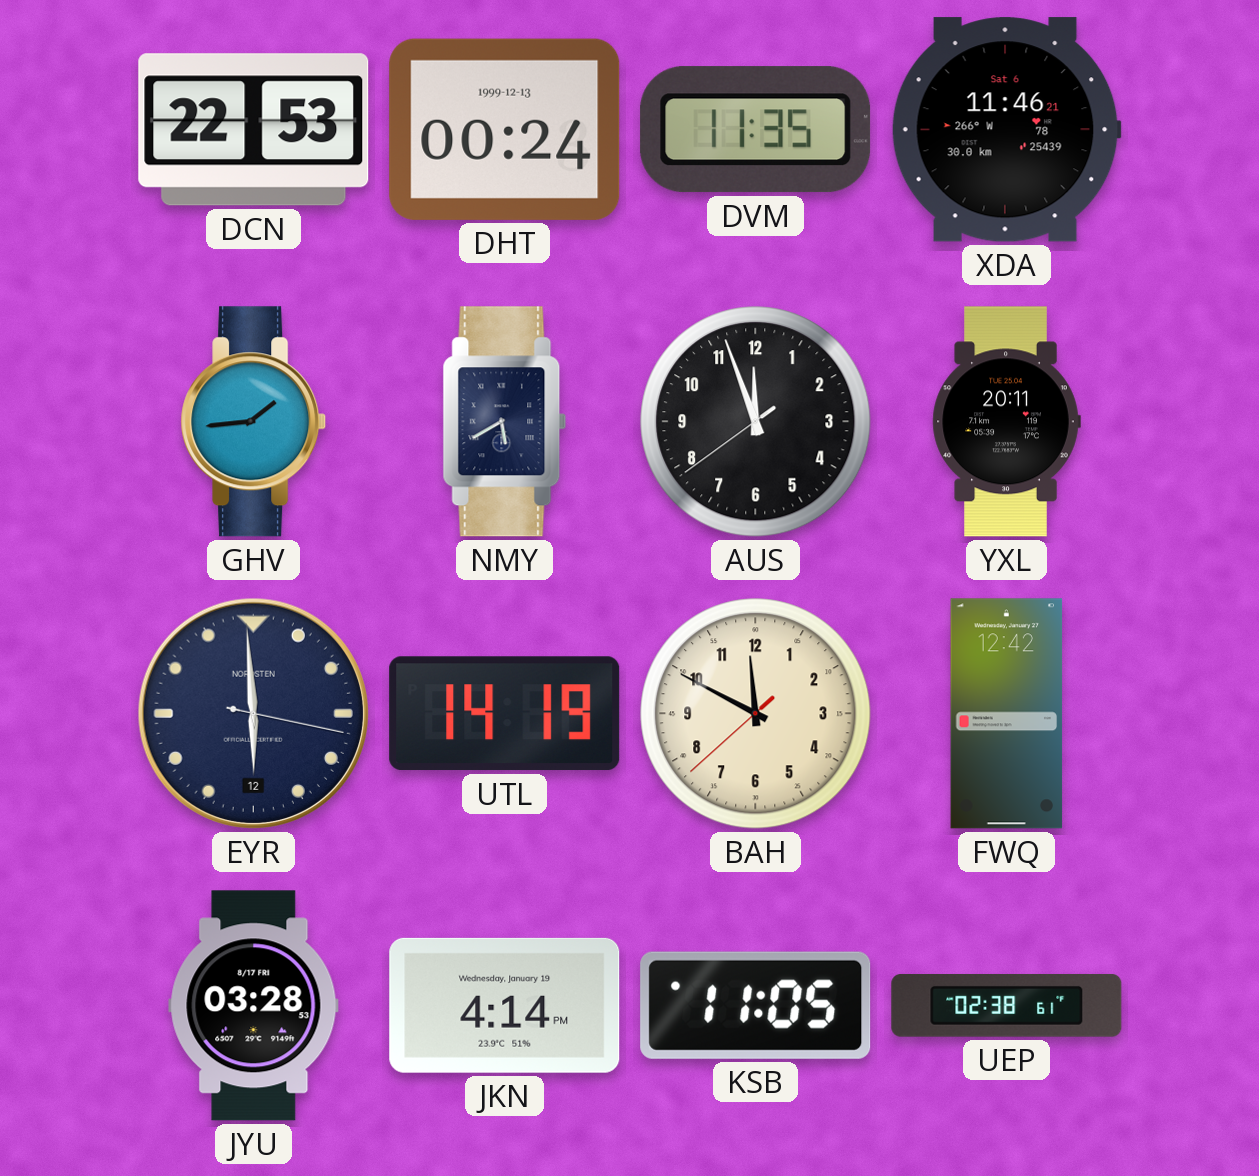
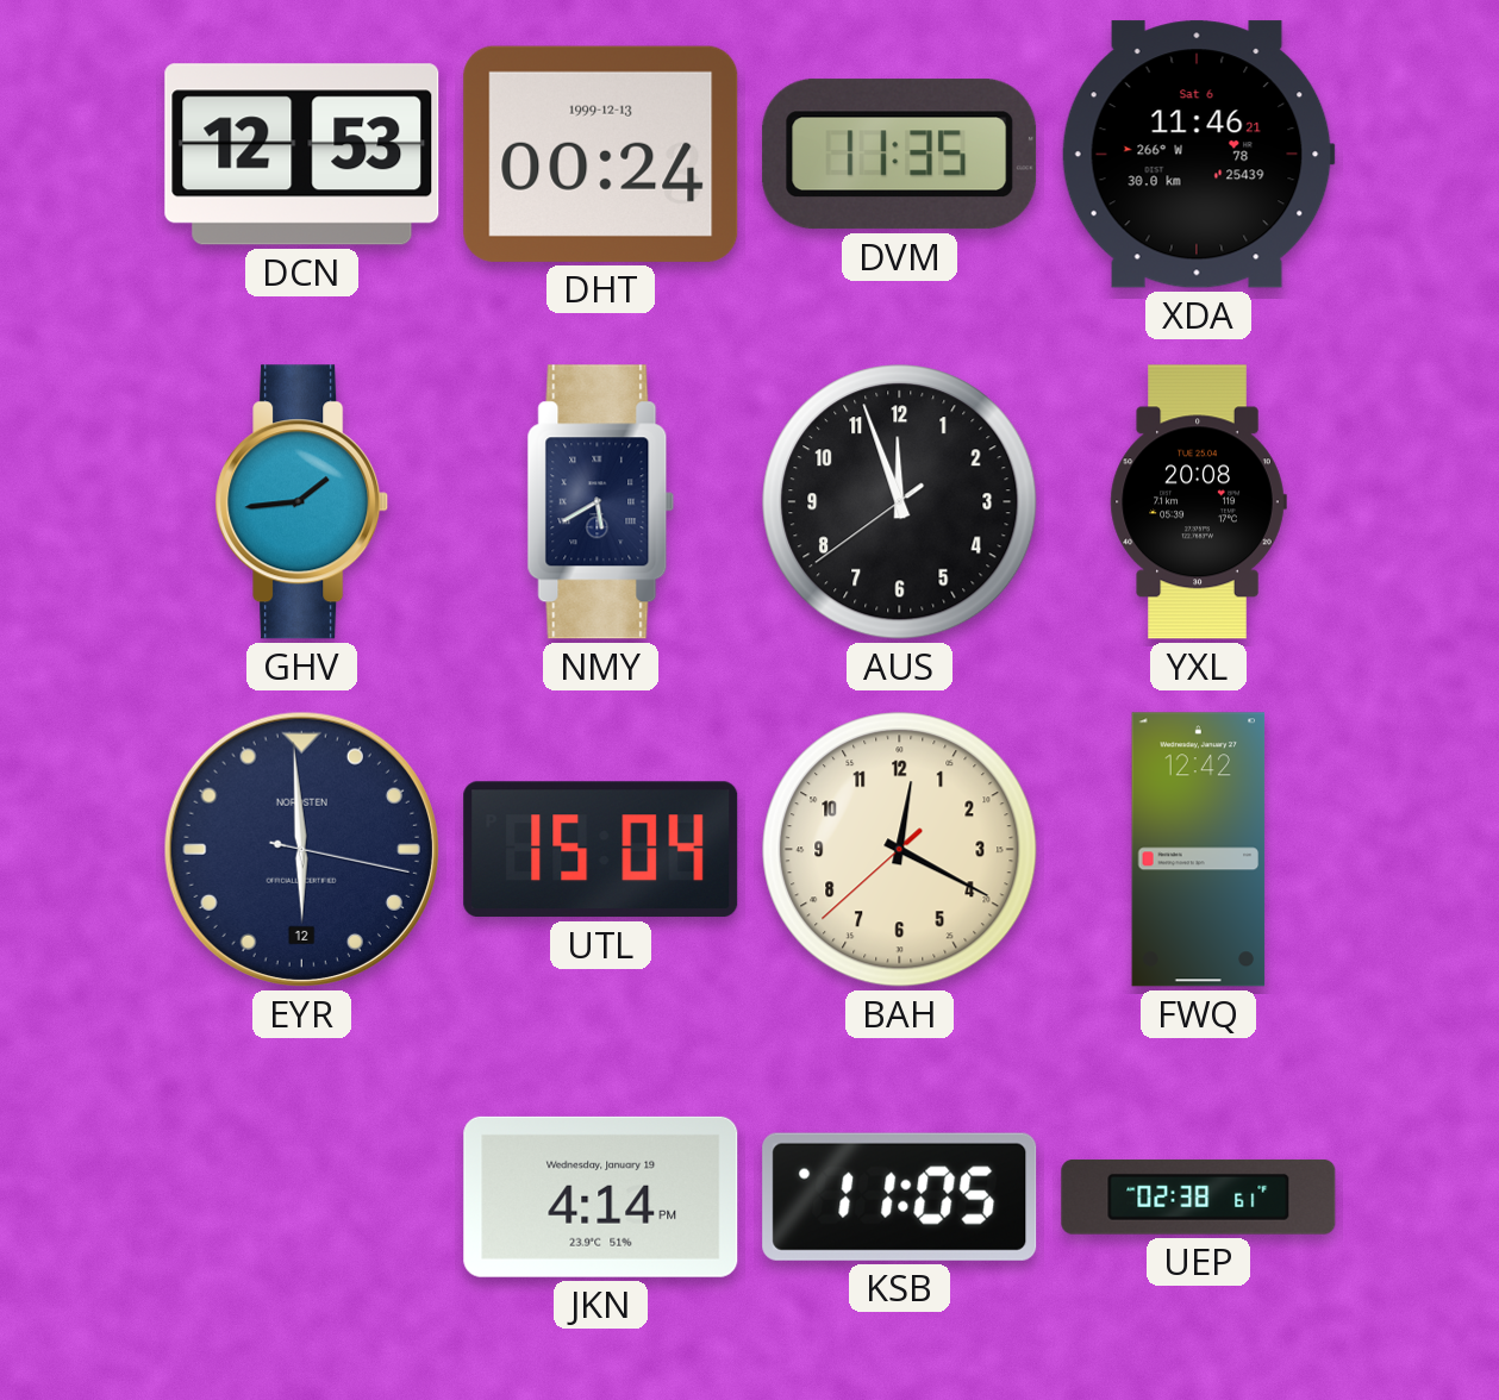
DCN: 22:53 -> 12:53 (302, 155)
YXL: 20:11 -> 20:08 (1198, 502)
UTL: 14:19 -> 15:04 (601, 850)
BAH: 11:49 -> 12:19 (900, 850)
JYU: 03:28 -> none (254, 1006)
